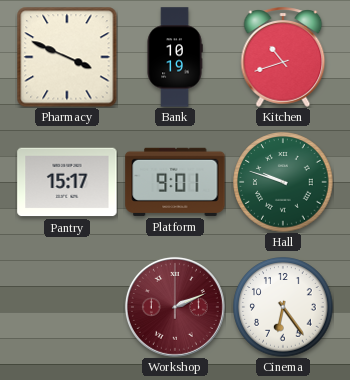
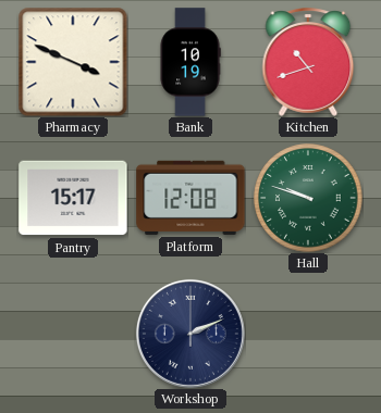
Platform: 9:01 -> 12:08 (190, 198)
Workshop dial: burgundy -> navy (190, 334)
Cinema: 6:24 -> none (283, 307)
